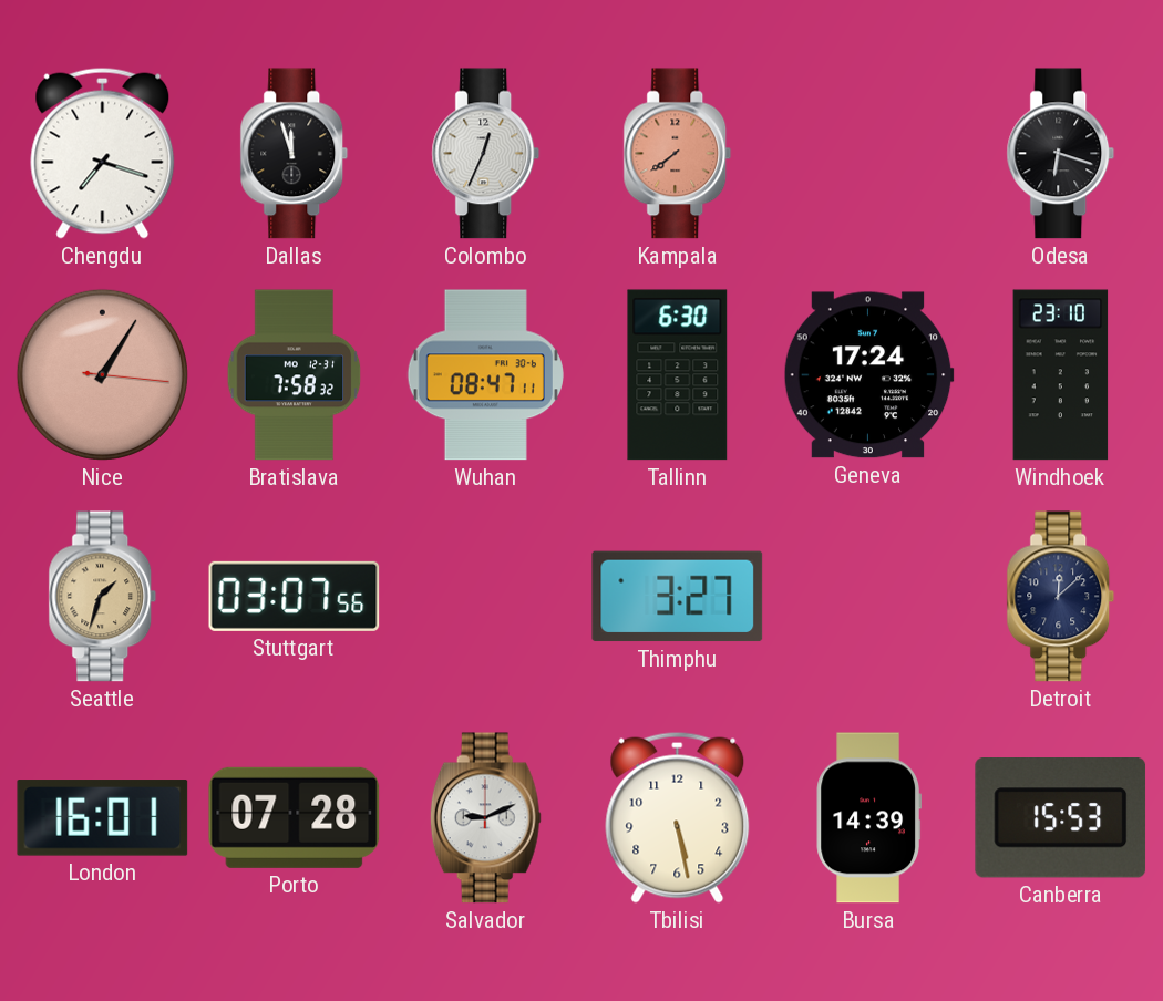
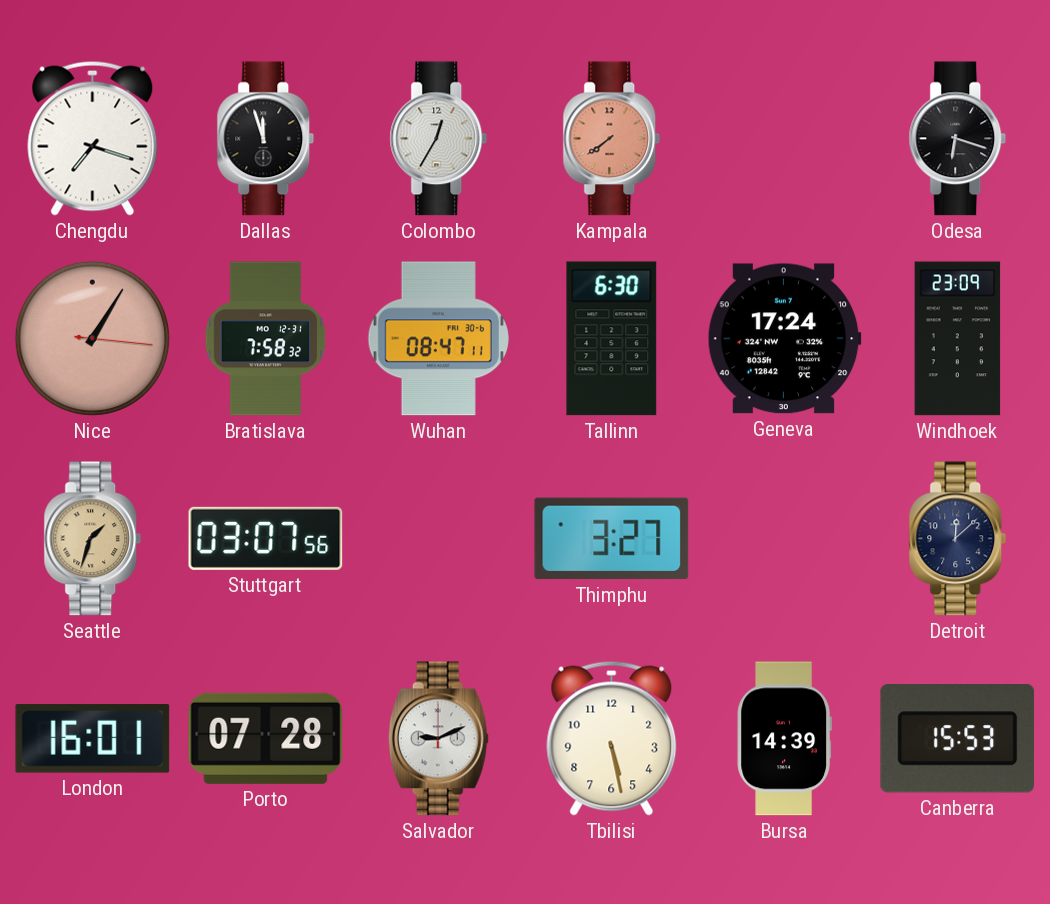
Colombo: 12:34 -> 12:35 (439, 139)
Windhoek: 23:10 -> 23:09 (958, 339)
